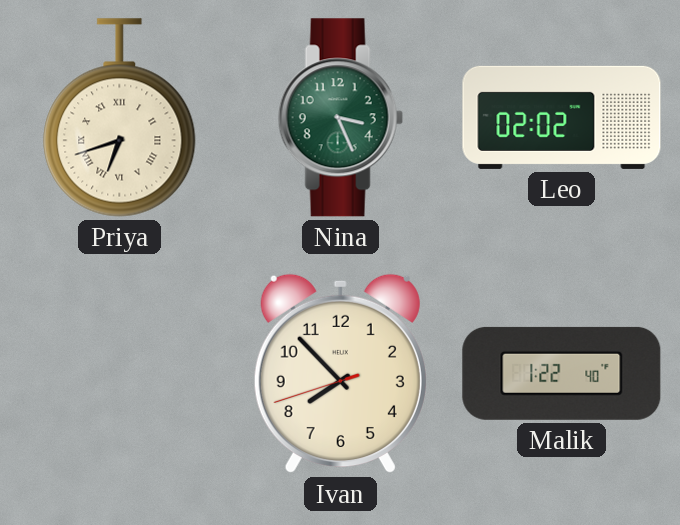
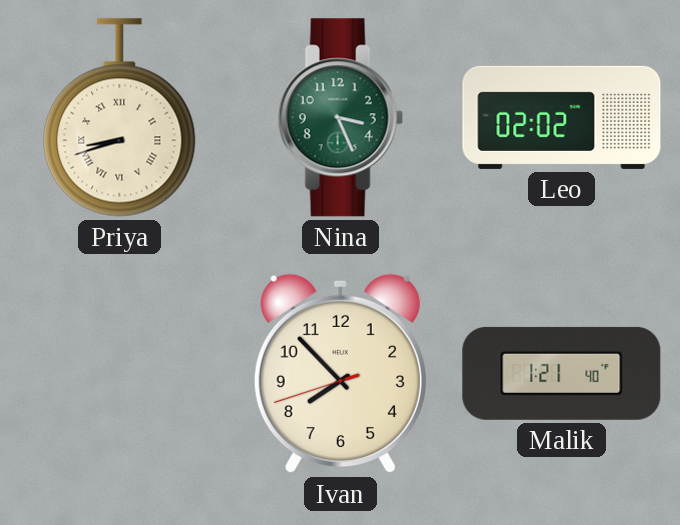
Priya: 6:42 -> 8:42 (120, 118)
Malik: 1:22 -> 1:21 (562, 373)
